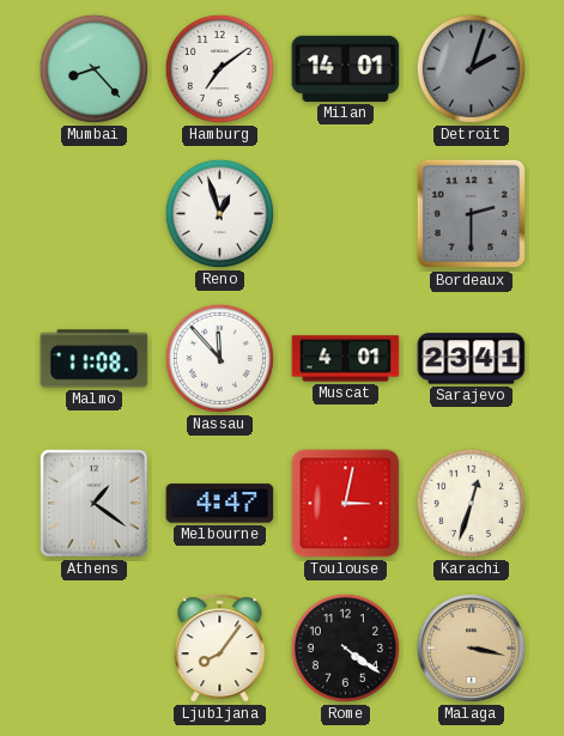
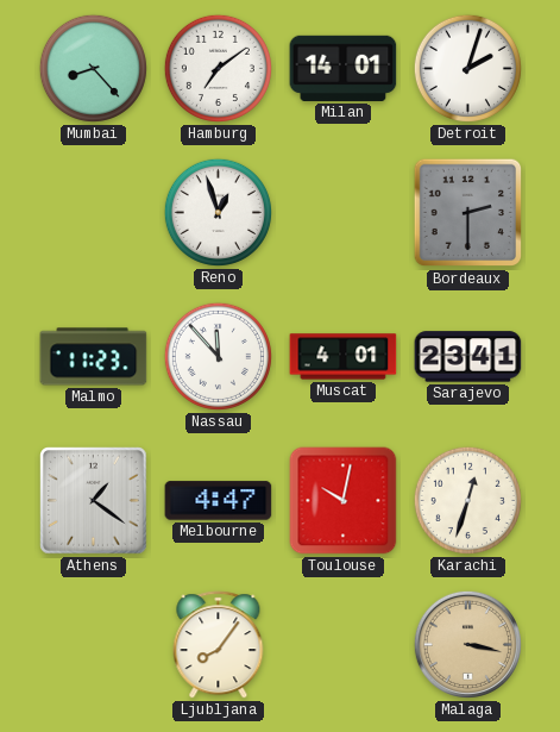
Detroit dial: grey -> white (467, 68)
Malmo: 11:08 -> 11:23 (94, 357)
Toulouse: 3:02 -> 10:02 (344, 501)
Rome: 4:21 -> none (345, 647)
